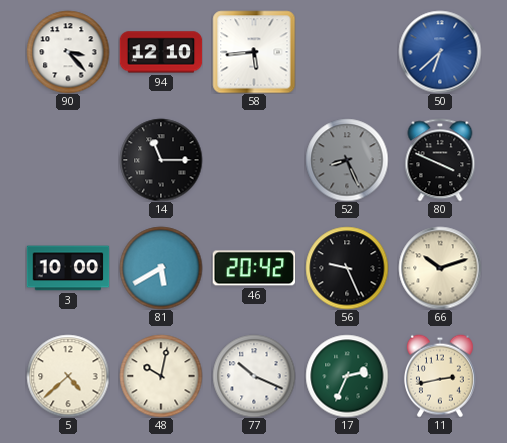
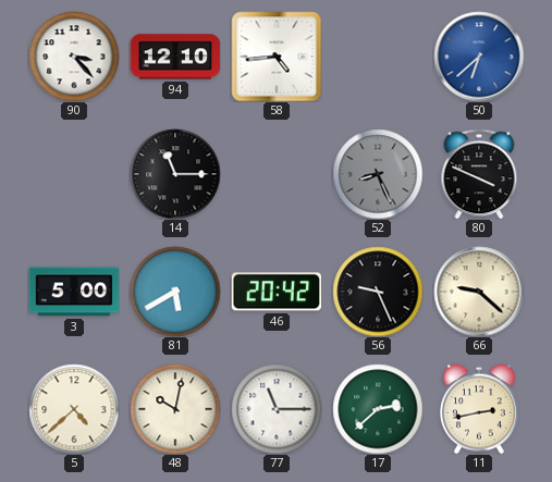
58: 5:44 -> 4:44 (277, 57)
3: 10:00 -> 5:00 (74, 292)
66: 10:12 -> 9:22 (479, 292)
77: 10:19 -> 11:15 (277, 409)
17: 2:34 -> 2:38 (378, 409)
